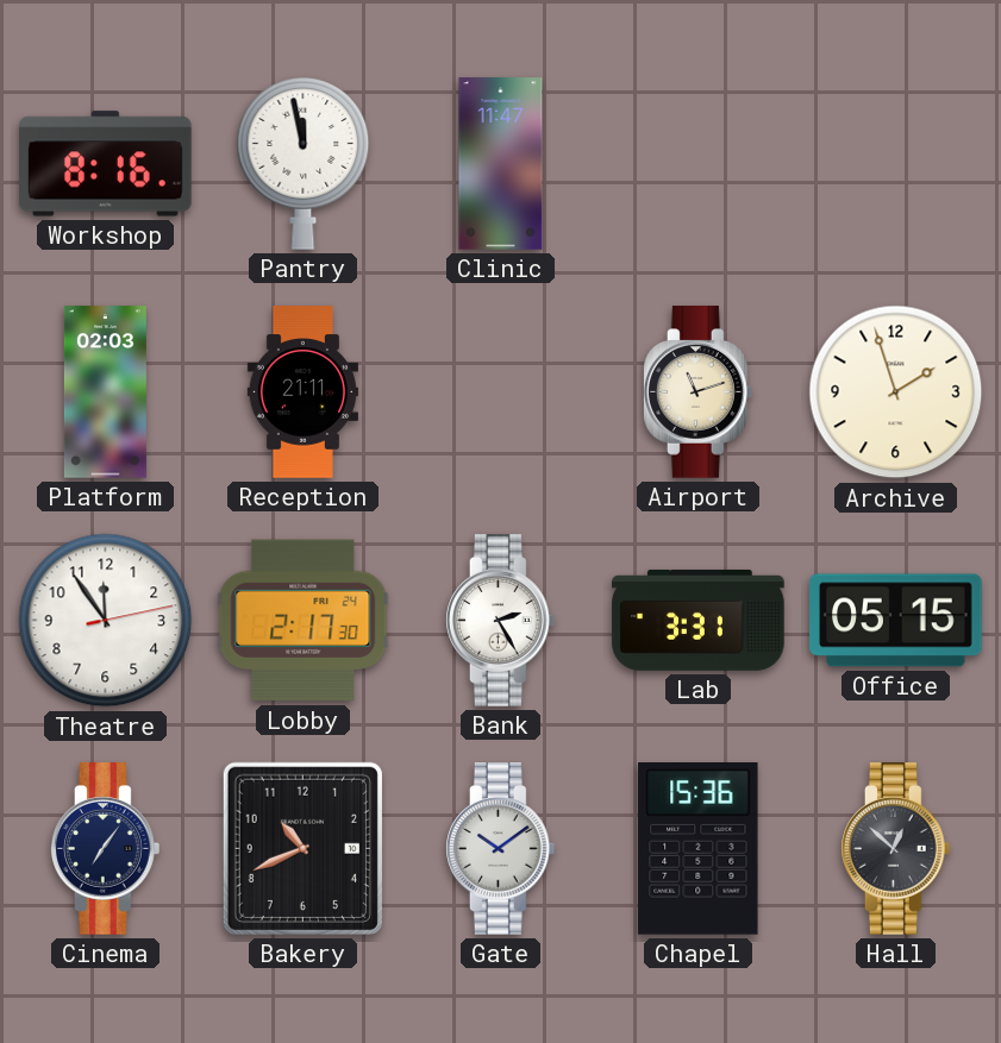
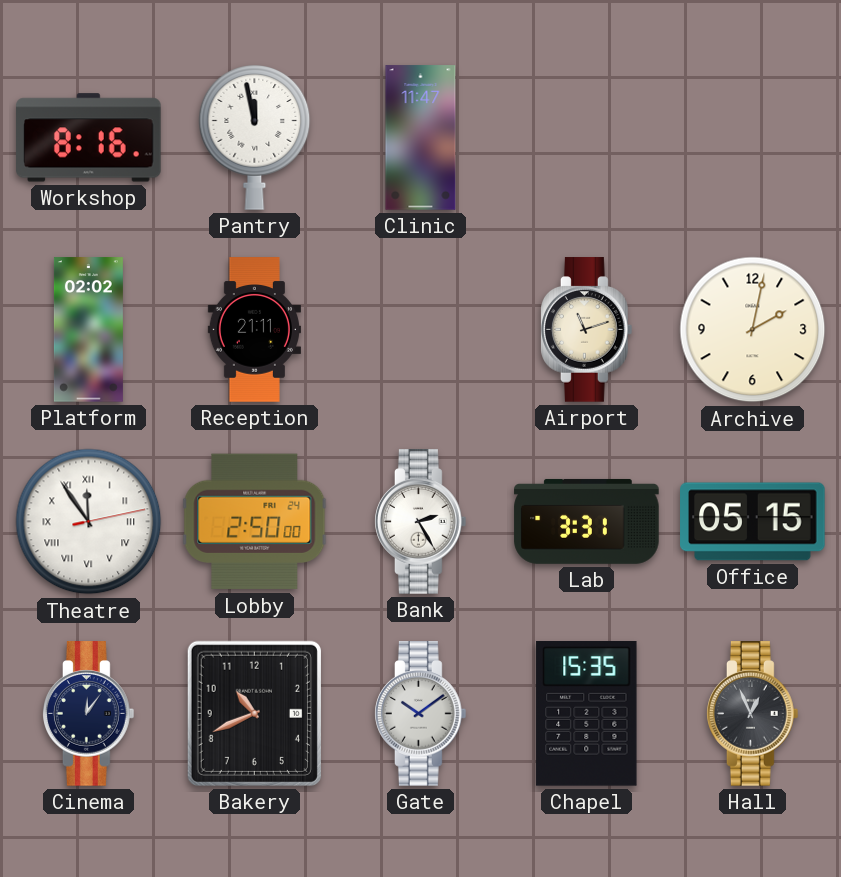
Platform: 02:03 -> 02:02 (88, 330)
Archive: 1:57 -> 2:02 (753, 330)
Theatre numerals: Arabic -> Roman (89, 522)
Lobby: 2:17 -> 2:50 (255, 522)
Cinema: 7:06 -> 12:06 (89, 714)
Chapel: 15:36 -> 15:35 (587, 714)
Hall: 12:52 -> 12:56 (753, 714)
